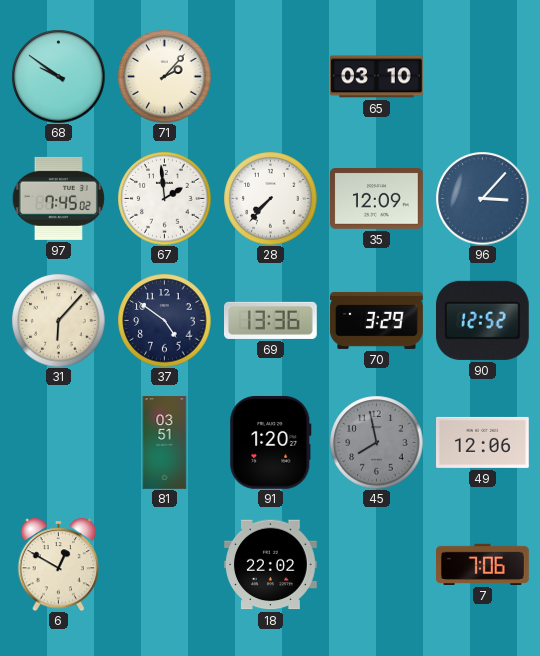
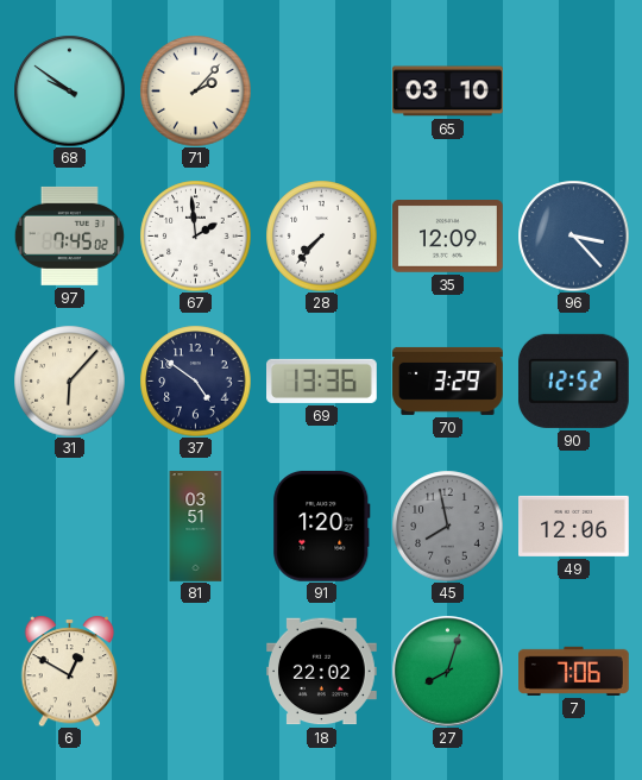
96: 3:07 -> 3:23 (573, 235)
27: none -> 8:03 (447, 671)
